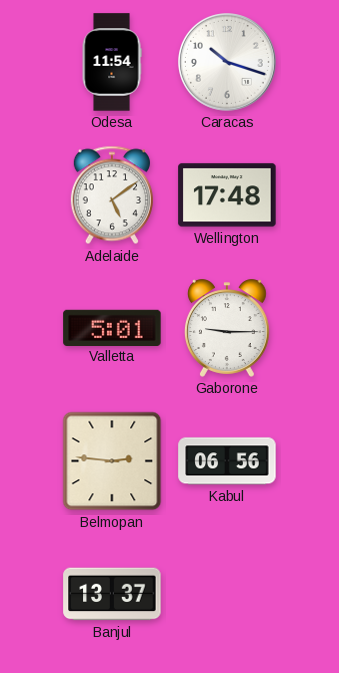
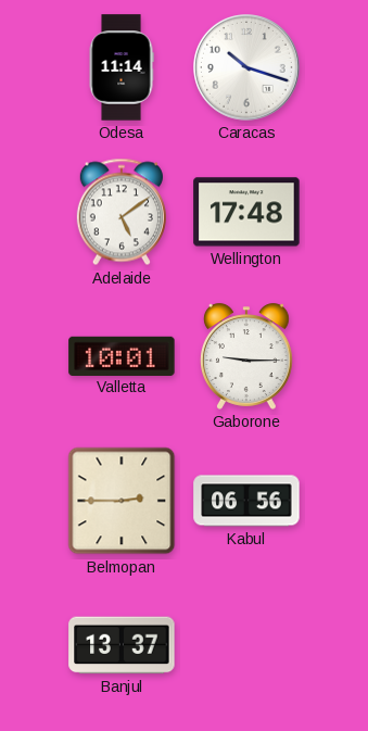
Odesa: 11:54 -> 11:14 (122, 67)
Valletta: 5:01 -> 10:01 (122, 355)
Belmopan: 2:46 -> 2:45 (122, 501)
